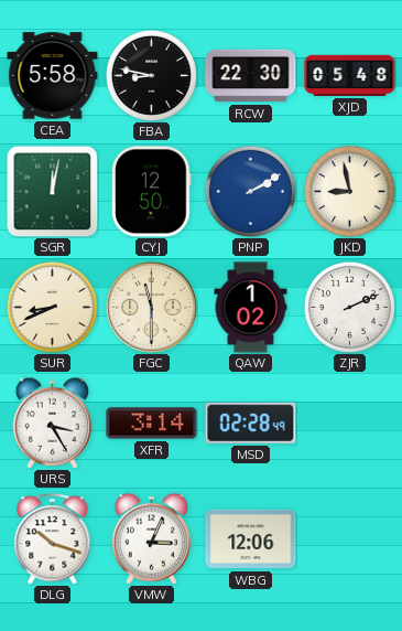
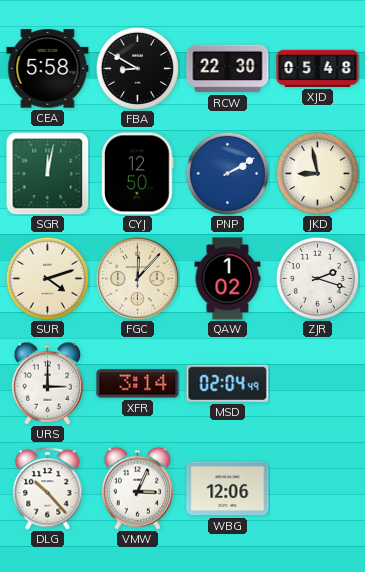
FBA: 8:47 -> 8:50 (137, 68)
SUR: 8:41 -> 4:12 (47, 278)
FGC: 11:30 -> 12:07 (137, 278)
ZJR: 2:11 -> 2:18 (317, 278)
URS: 3:25 -> 3:00 (47, 383)
MSD: 02:28 -> 02:04 (228, 383)
DLG: 10:18 -> 10:23 (48, 489)
